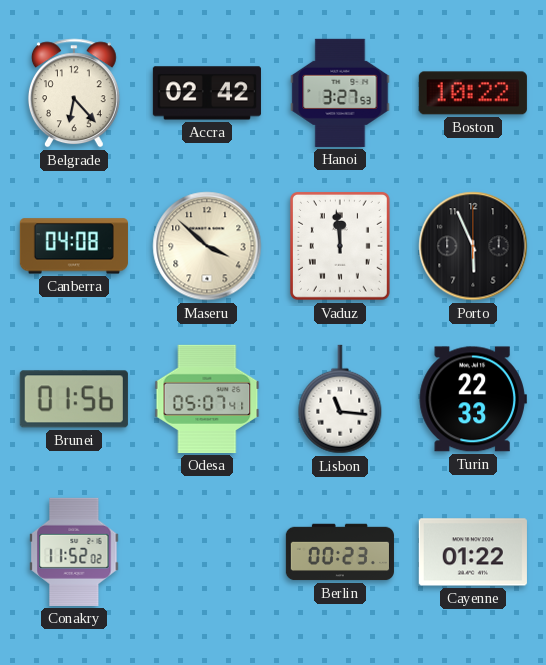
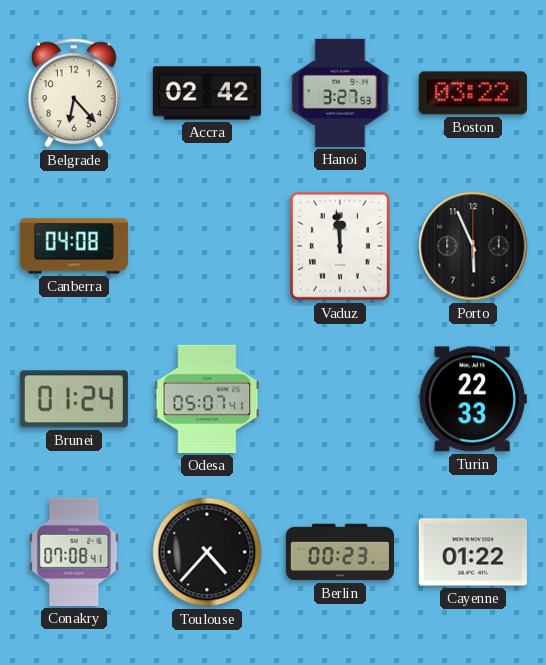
Boston: 10:22 -> 03:22 (473, 93)
Maseru: 3:52 -> none (207, 246)
Brunei: 01:56 -> 01:24 (74, 399)
Lisbon: 11:16 -> none (340, 399)
Conakry: 11:52 -> 07:08 (74, 552)
Toulouse: none -> 4:37 (207, 552)
